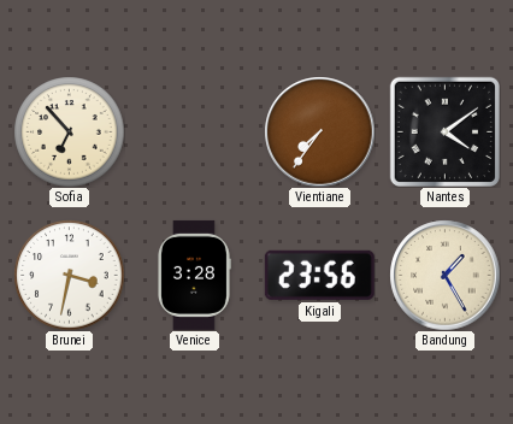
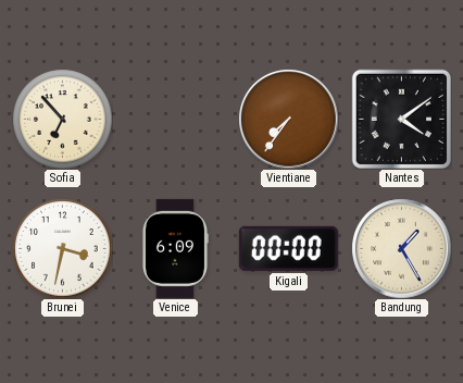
Venice: 3:28 -> 6:09 (176, 248)
Kigali: 23:56 -> 00:00 (288, 248)
